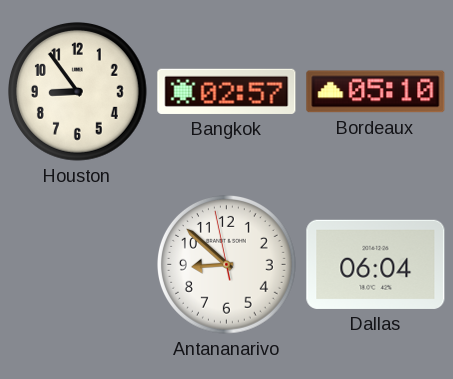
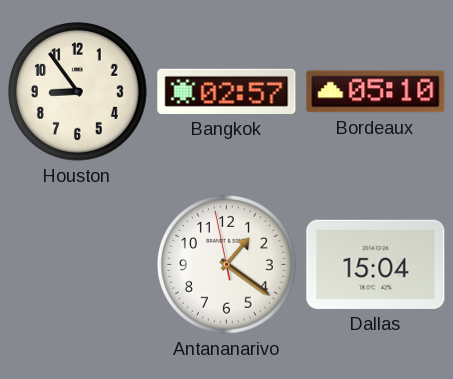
Antananarivo: 8:51 -> 1:20 (227, 265)
Dallas: 06:04 -> 15:04 (376, 264)
